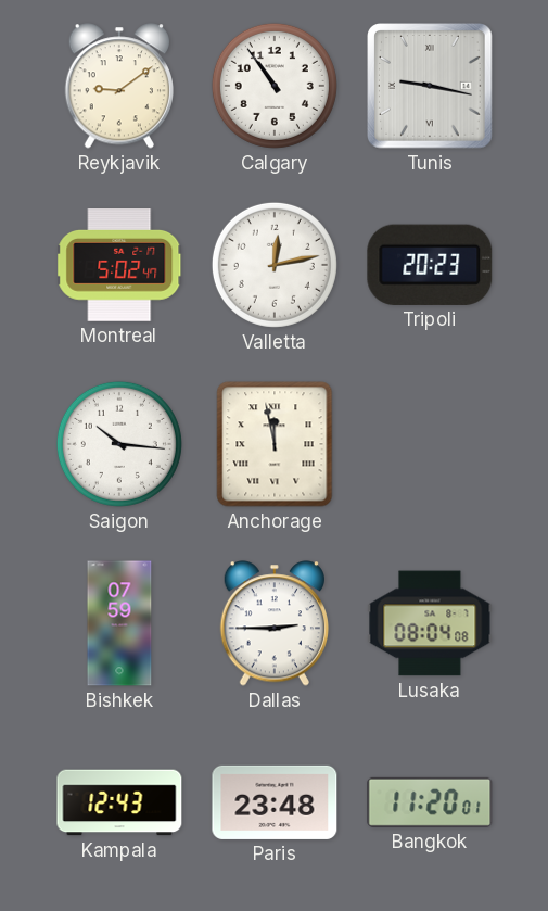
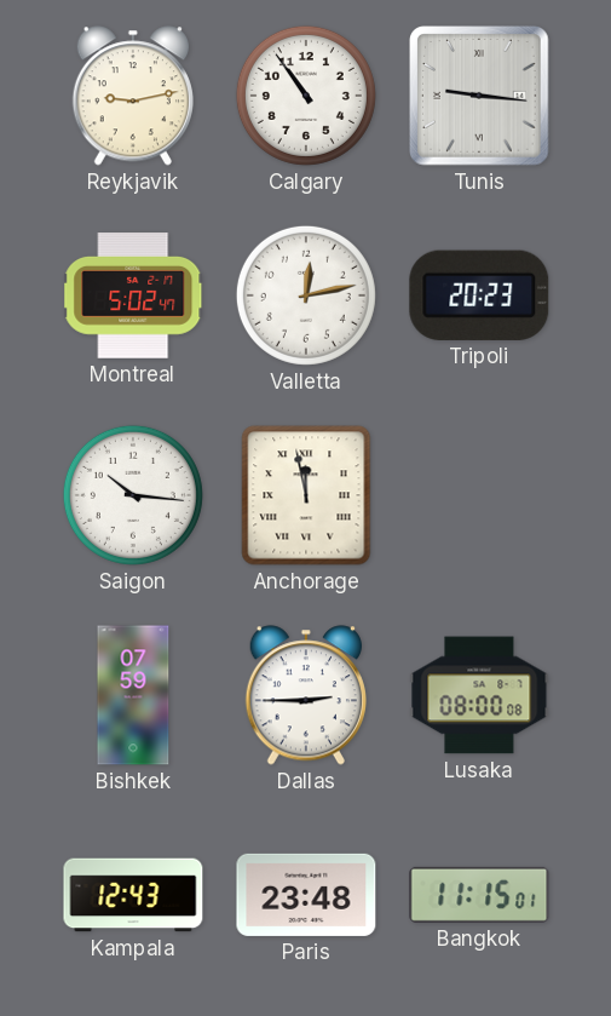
Reykjavik: 9:09 -> 9:13 (132, 96)
Tunis: 9:17 -> 9:16 (480, 97)
Lusaka: 08:04 -> 08:00 (479, 695)
Bangkok: 11:20 -> 11:15 (479, 895)
